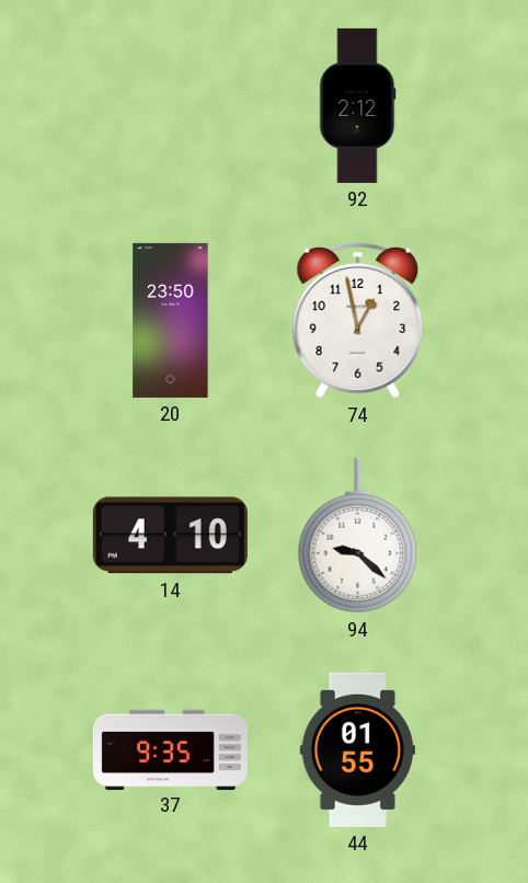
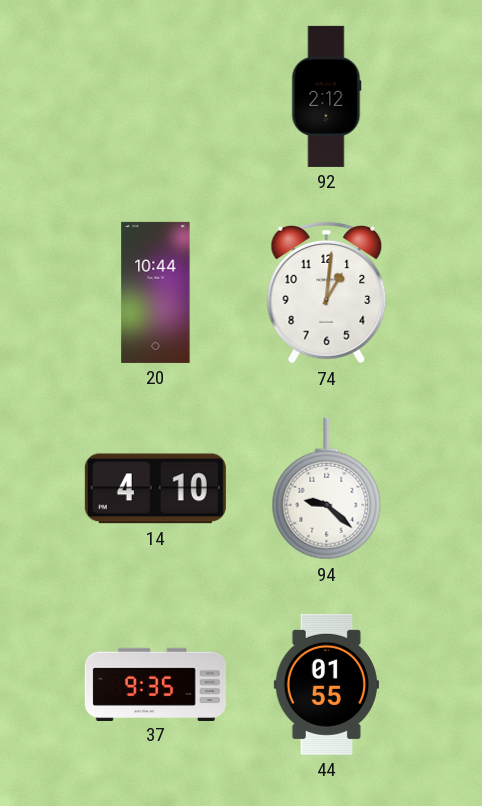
20: 23:50 -> 10:44 (156, 292)
74: 12:58 -> 1:01 (327, 292)
